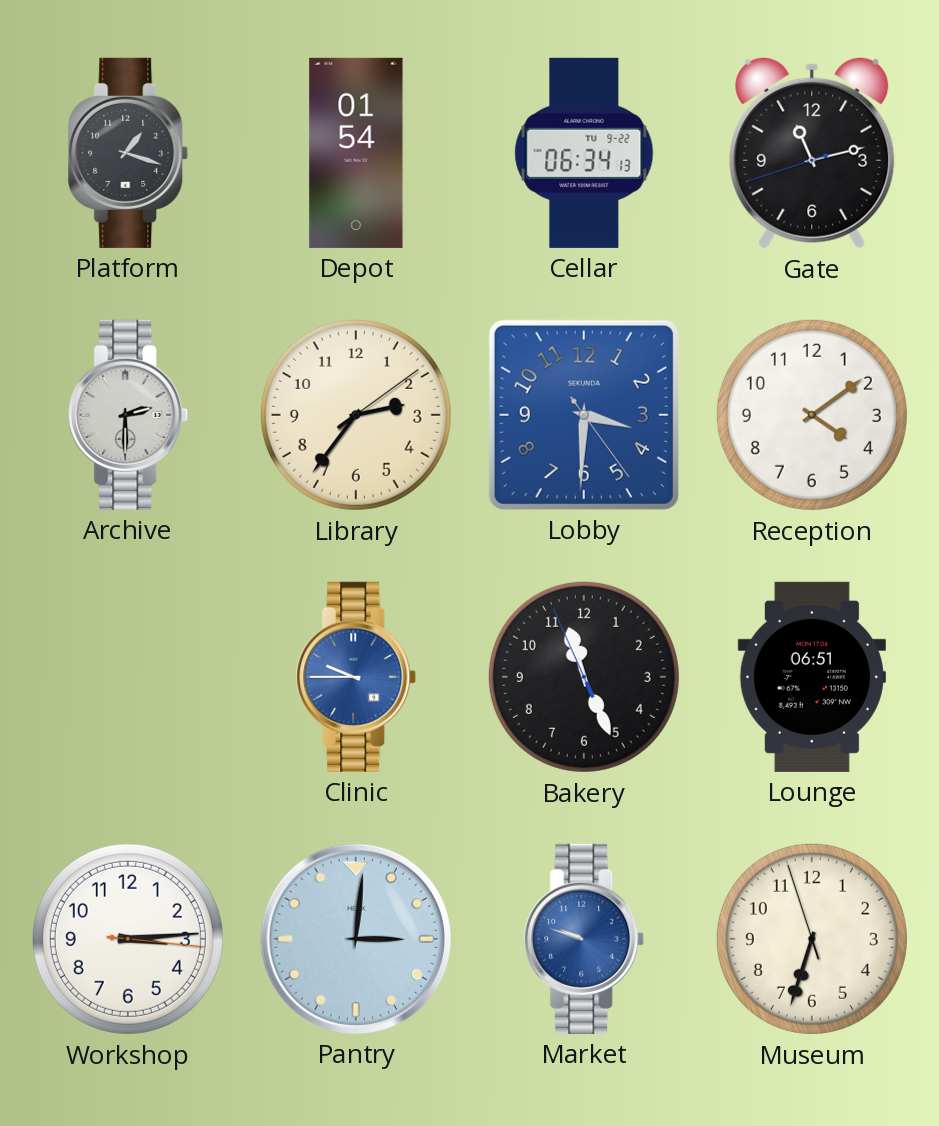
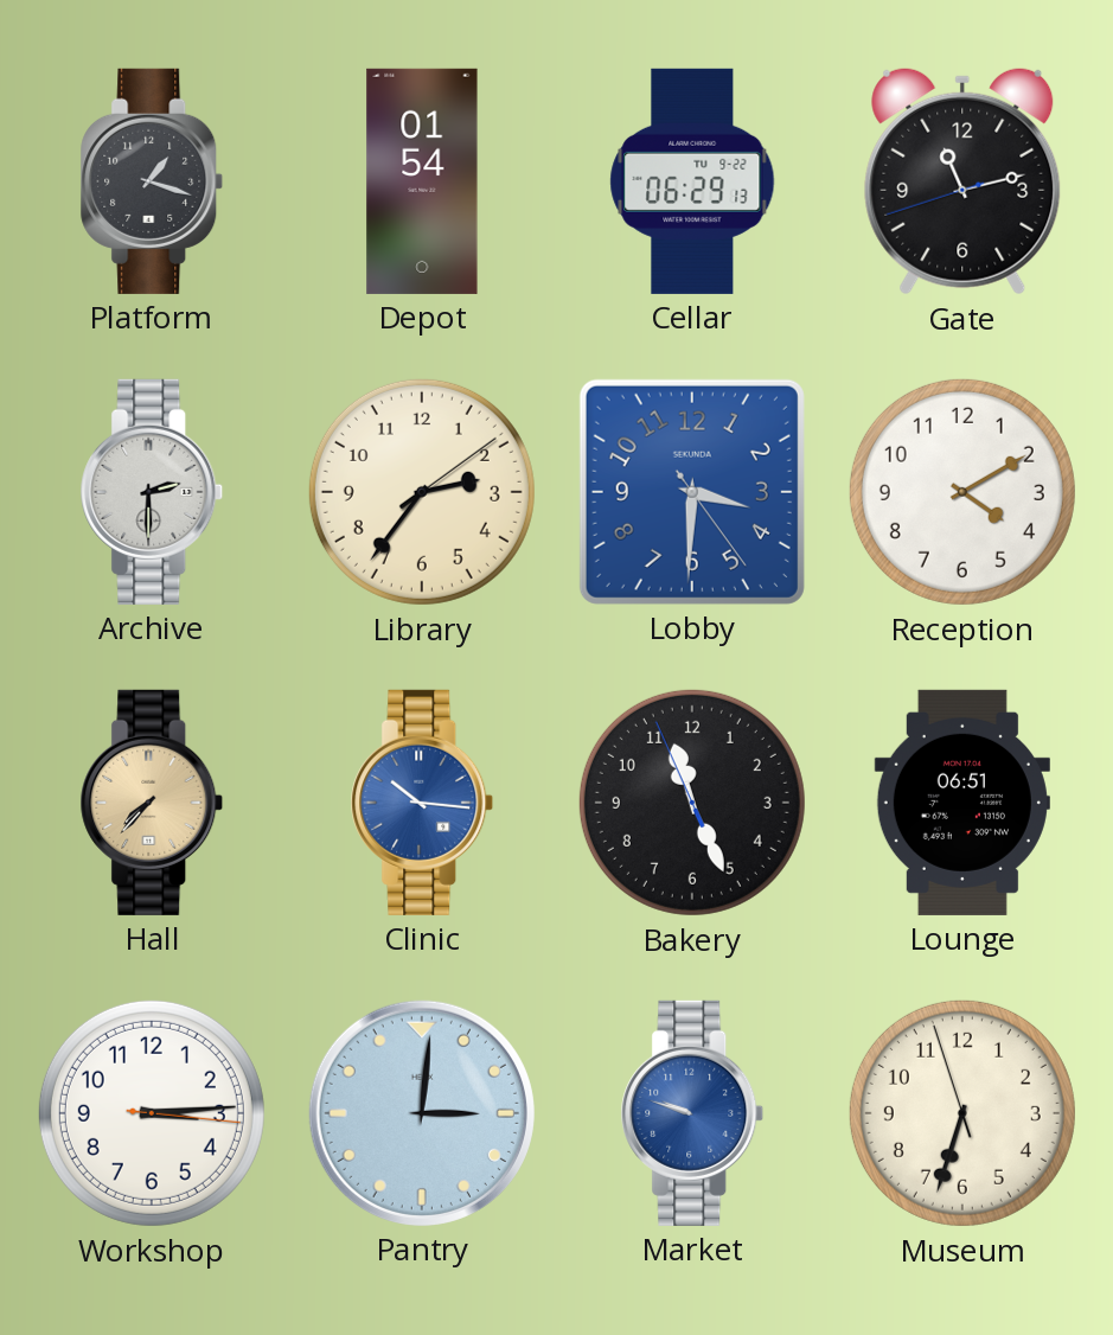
Cellar: 06:34 -> 06:29 (692, 181)
Reception: 4:09 -> 4:10 (962, 492)
Hall: none -> 7:37 (152, 803)
Clinic: 9:45 -> 10:16 (422, 803)
